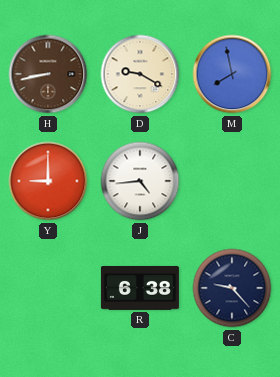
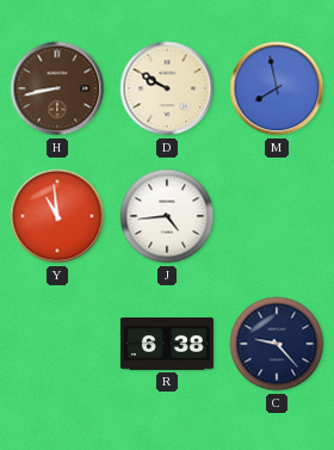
D: 9:20 -> 9:50 (167, 88)
Y: 9:00 -> 10:59 (57, 216)
